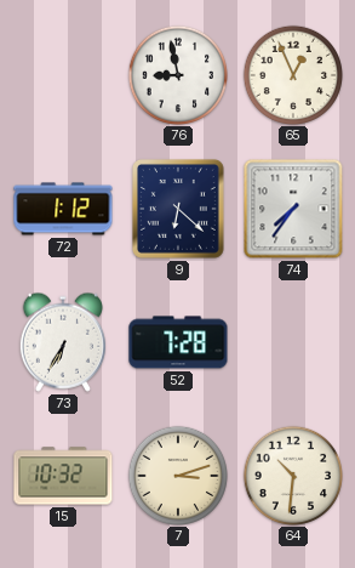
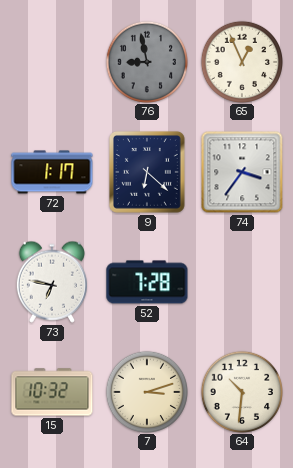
76 dial: white -> grey (146, 61)
72: 1:12 -> 1:17 (52, 172)
74: 7:36 -> 3:36 (242, 172)
73: 6:35 -> 6:47 (52, 282)
